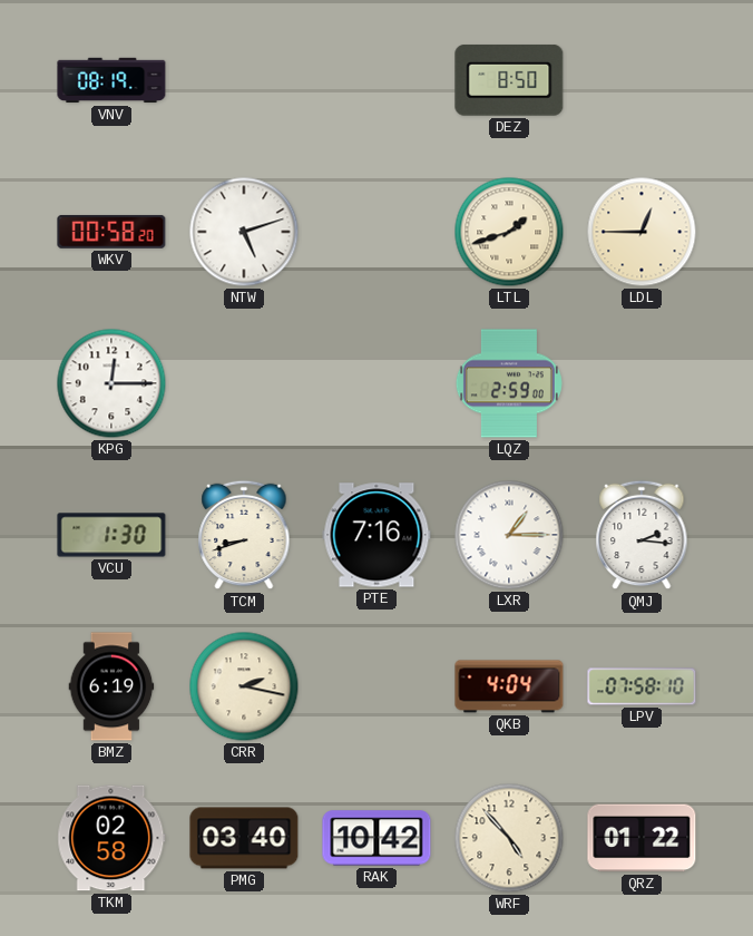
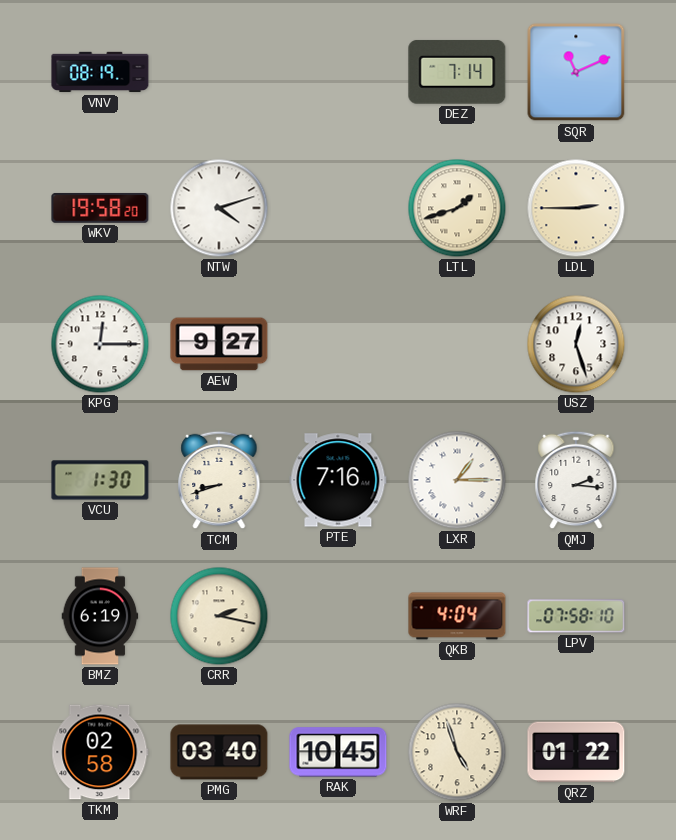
DEZ: 8:50 -> 7:14 (457, 72)
SQR: none -> 11:11 (576, 72)
WKV: 00:58 -> 19:58 (100, 208)
NTW: 5:12 -> 4:12 (219, 208)
LDL: 12:45 -> 2:45 (576, 208)
AEW: none -> 9:27 (219, 344)
LQZ: 2:59 -> none (509, 383)
USZ: none -> 12:27 (576, 344)
RAK: 10:42 -> 10:45 (338, 752)
WRF: 4:53 -> 4:57 (457, 752)
